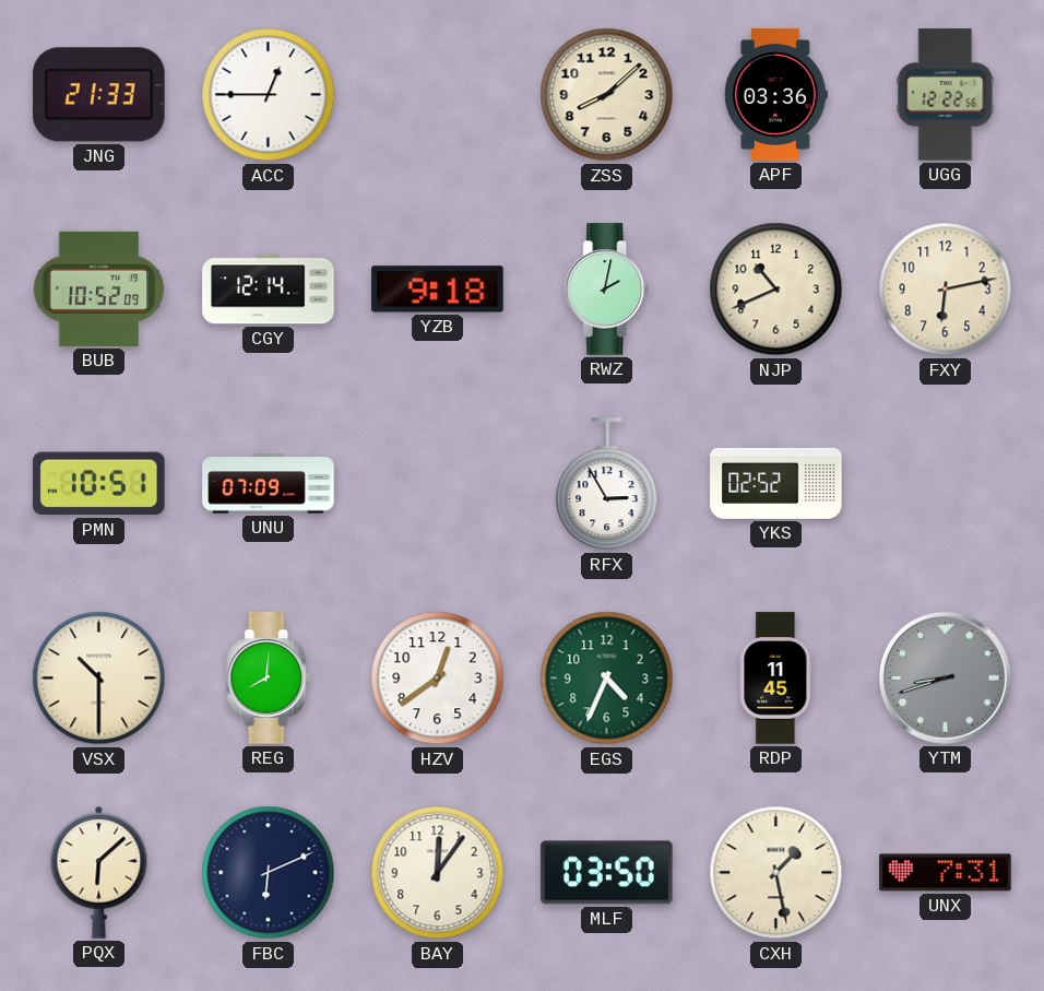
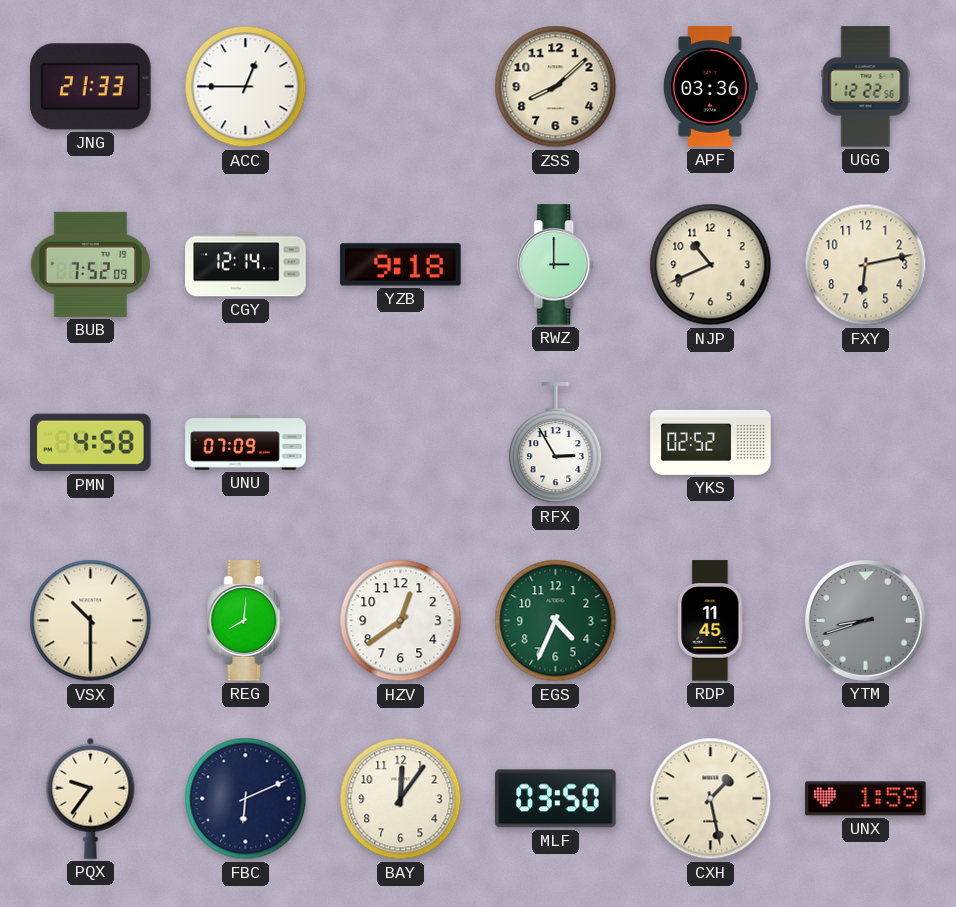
BUB: 10:52 -> 7:52 (91, 264)
RWZ: 2:02 -> 3:00 (556, 265)
PMN: 10:51 -> 4:58 (91, 443)
PQX: 6:08 -> 9:36 (91, 798)
UNX: 7:31 -> 1:59 (866, 799)
